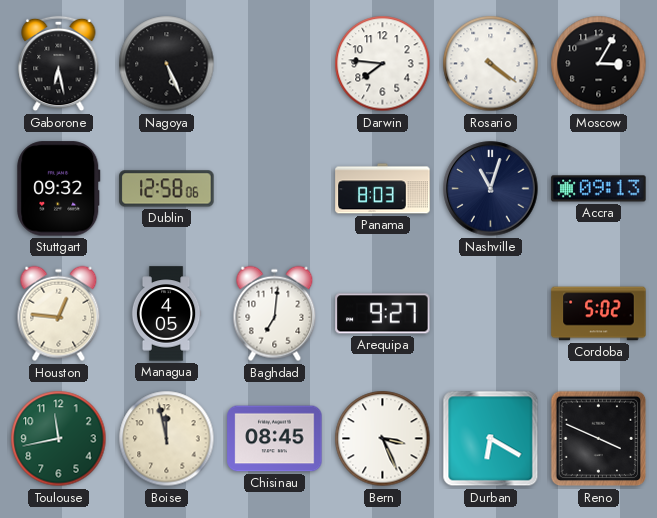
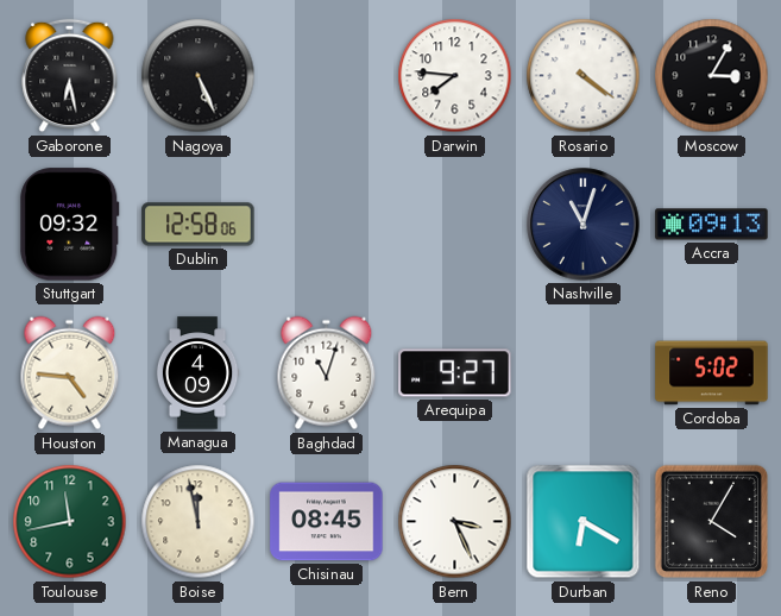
Panama: 8:03 -> none (383, 189)
Houston: 12:46 -> 4:46 (70, 373)
Managua: 4:05 -> 4:09 (197, 373)
Baghdad: 7:01 -> 11:03 (327, 373)
Reno: 3:49 -> 4:05 (712, 522)
